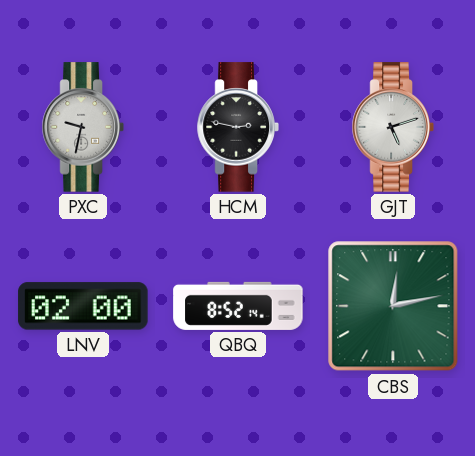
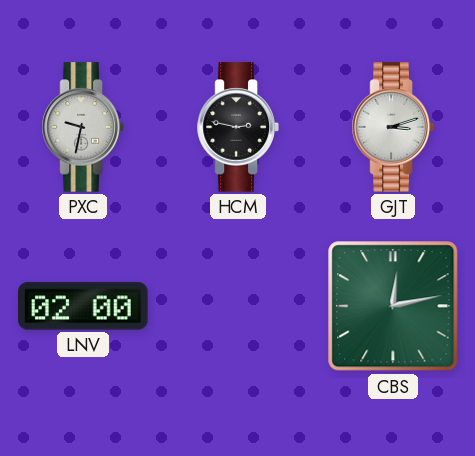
GJT: 5:12 -> 3:12 (393, 127)
QBQ: 8:52 -> none (238, 306)
